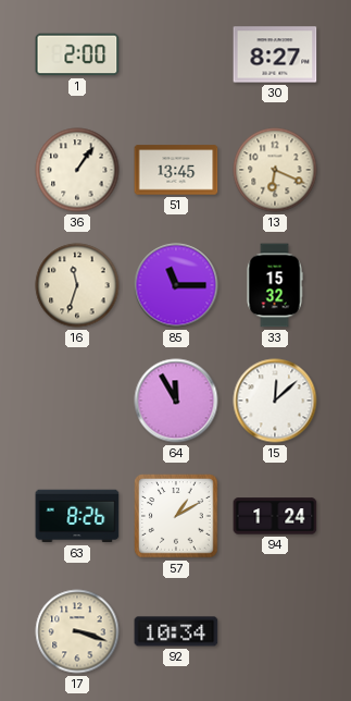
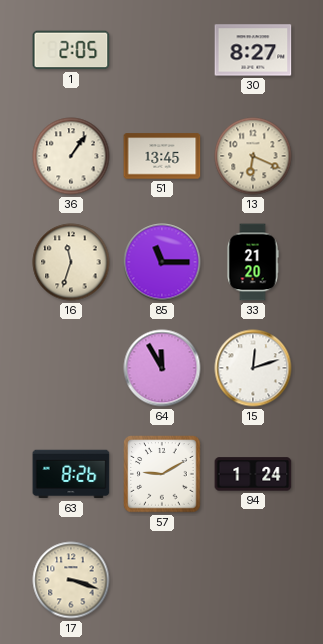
1: 2:00 -> 2:05 (71, 50)
33: 15:32 -> 21:20 (253, 262)
15: 12:08 -> 12:12 (253, 368)
57: 1:10 -> 9:10 (162, 474)
92: 10:34 -> none (176, 631)
